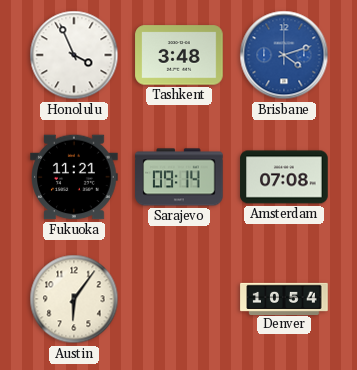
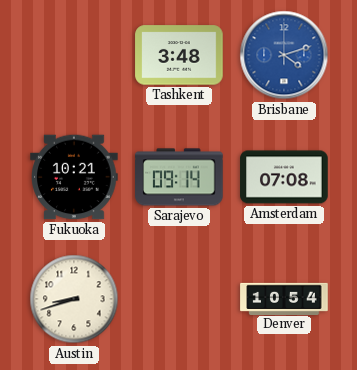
Honolulu: 3:56 -> none (74, 55)
Fukuoka: 11:21 -> 10:21 (74, 177)
Austin: 6:06 -> 8:42 (74, 299)
